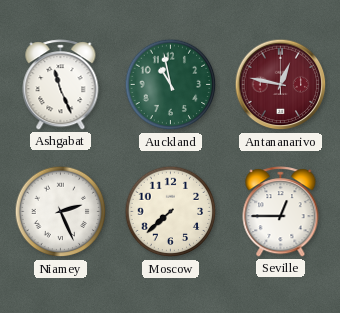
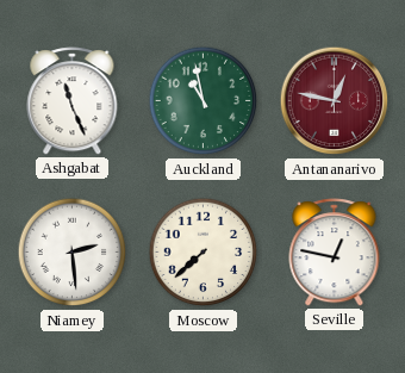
Niamey: 2:26 -> 2:29 (73, 253)
Seville: 12:45 -> 12:47 (335, 253)
